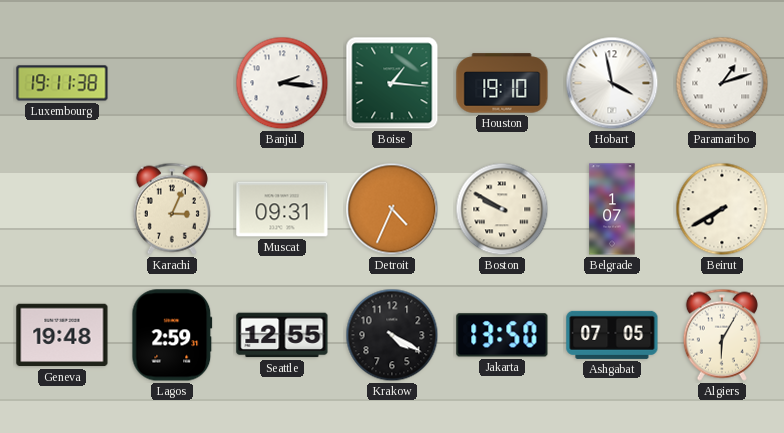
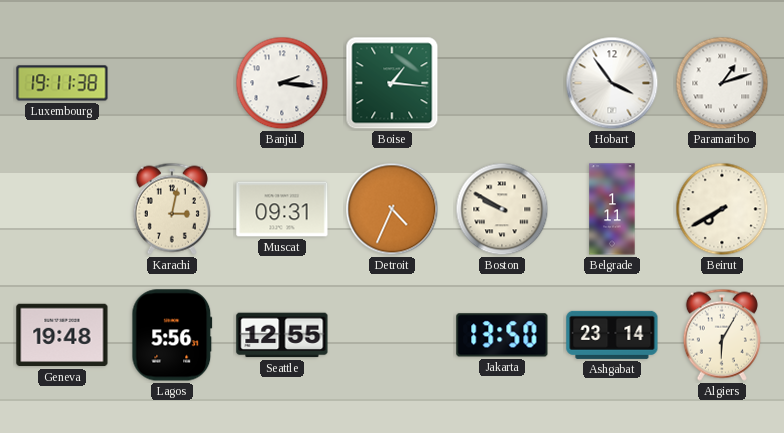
Houston: 19:10 -> none (502, 83)
Hobart: 3:58 -> 3:54 (612, 83)
Karachi: 3:04 -> 3:02 (172, 209)
Belgrade: 1:07 -> 1:11 (612, 209)
Lagos: 2:59 -> 5:56 (172, 335)
Krakow: 4:20 -> none (392, 335)
Ashgabat: 07:05 -> 23:14 (612, 335)
